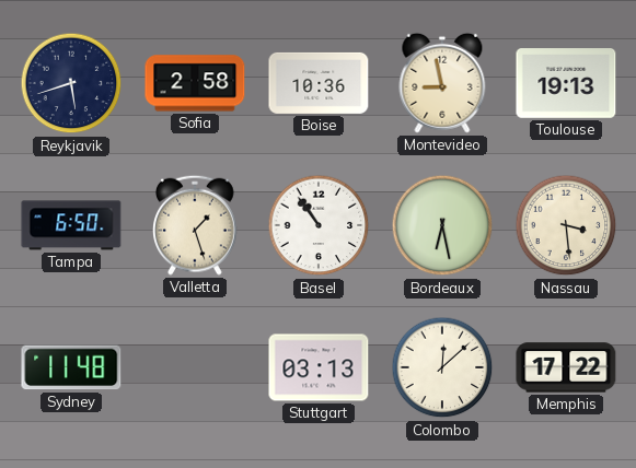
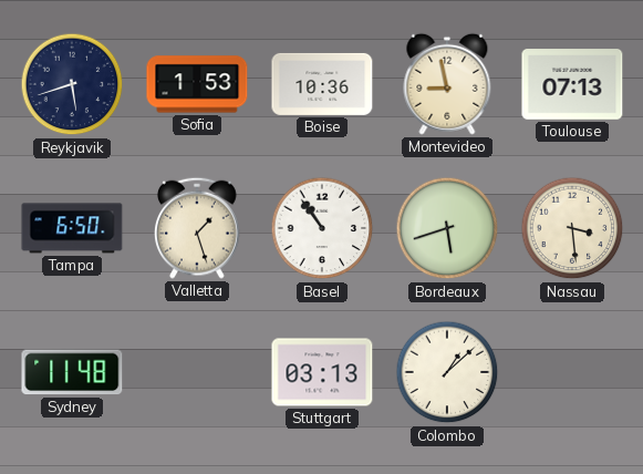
Sofia: 2:58 -> 1:53 (197, 84)
Toulouse: 19:13 -> 07:13 (572, 84)
Bordeaux: 6:28 -> 5:42 (447, 228)
Colombo: 12:08 -> 1:08 (447, 372)
Memphis: 17:22 -> none (566, 367)
